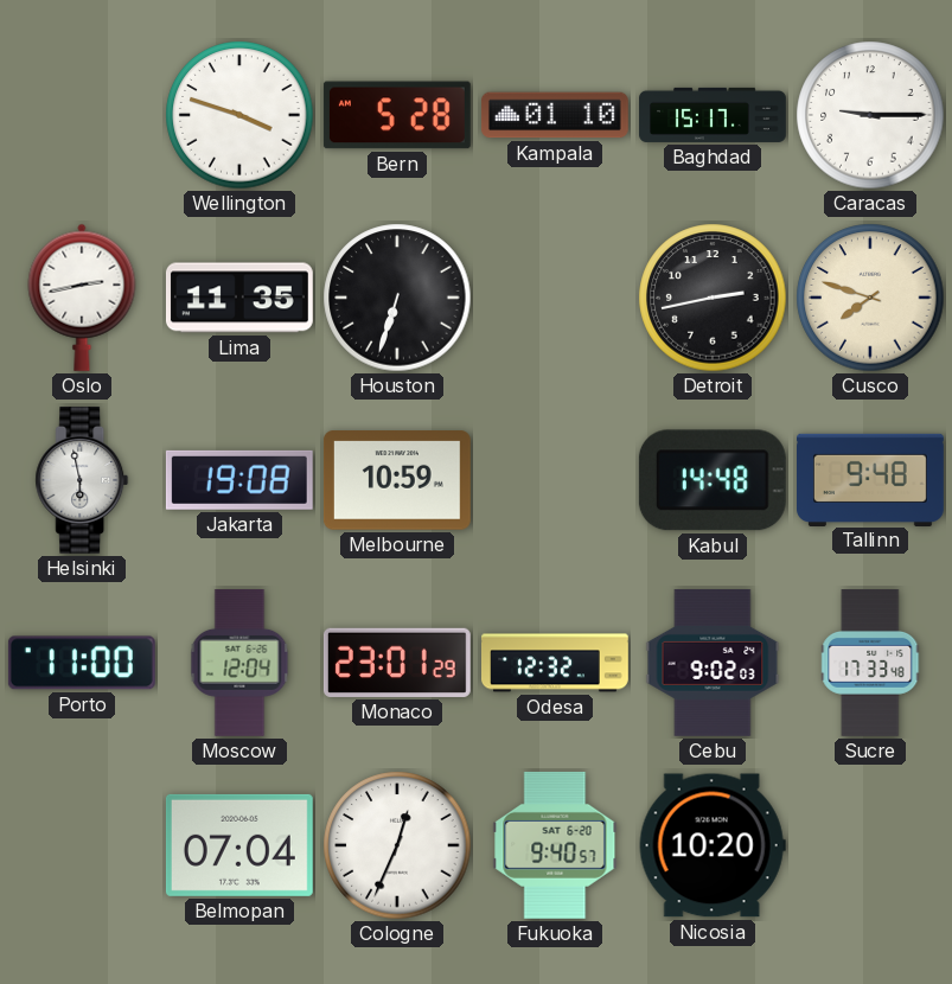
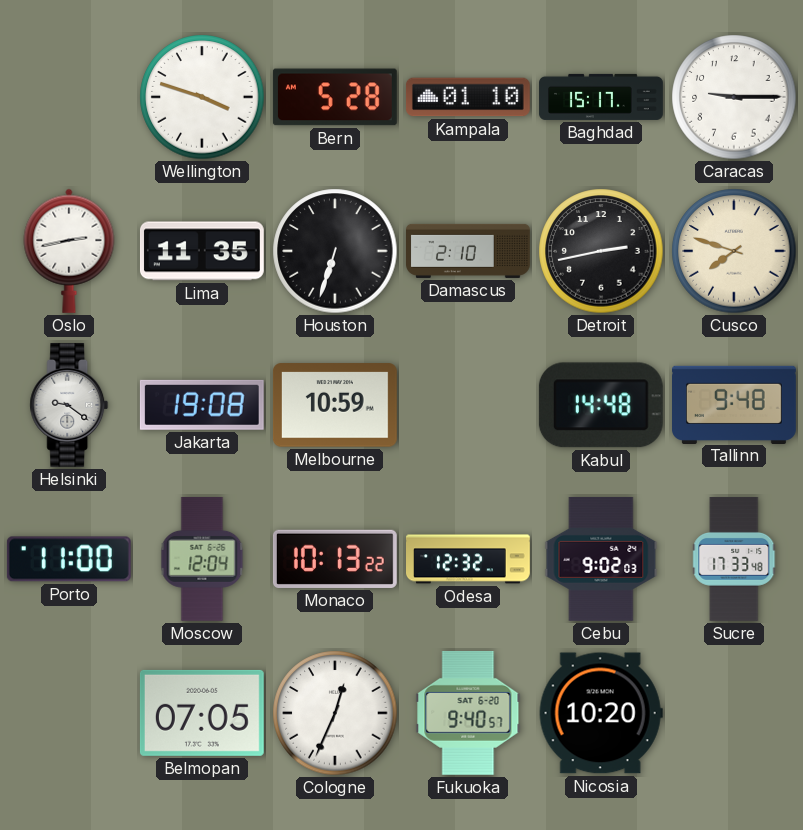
Damascus: none -> 2:10 (469, 251)
Helsinki: 5:58 -> 9:21 (69, 405)
Monaco: 23:01 -> 10:13 (335, 559)
Belmopan: 07:04 -> 07:05 (202, 713)
